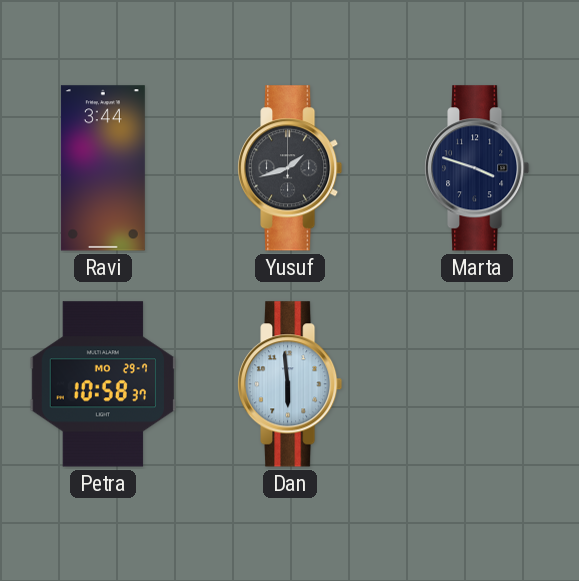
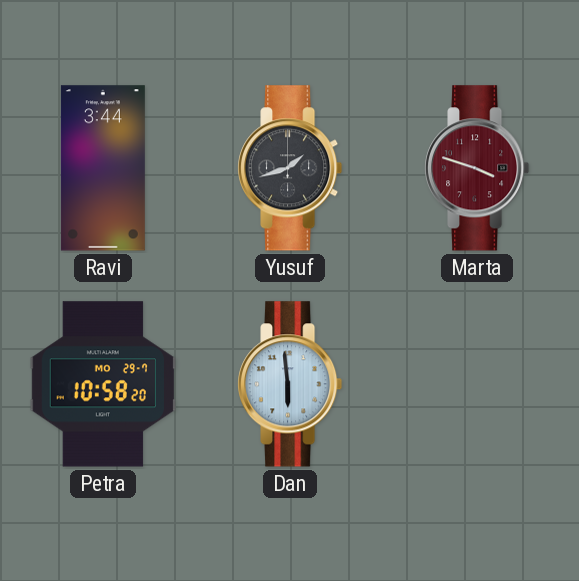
Marta dial: navy -> burgundy (478, 168)
Petra: 10:58:37 -> 10:58:20 (102, 384)
